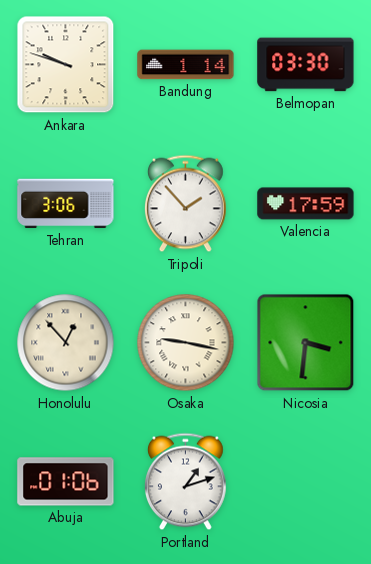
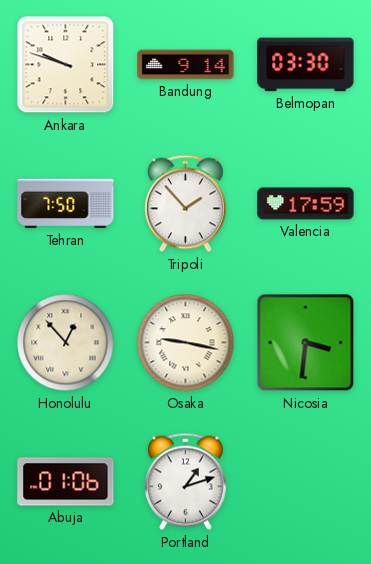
Bandung: 1:14 -> 9:14 (186, 65)
Tehran: 3:06 -> 7:50 (66, 204)
